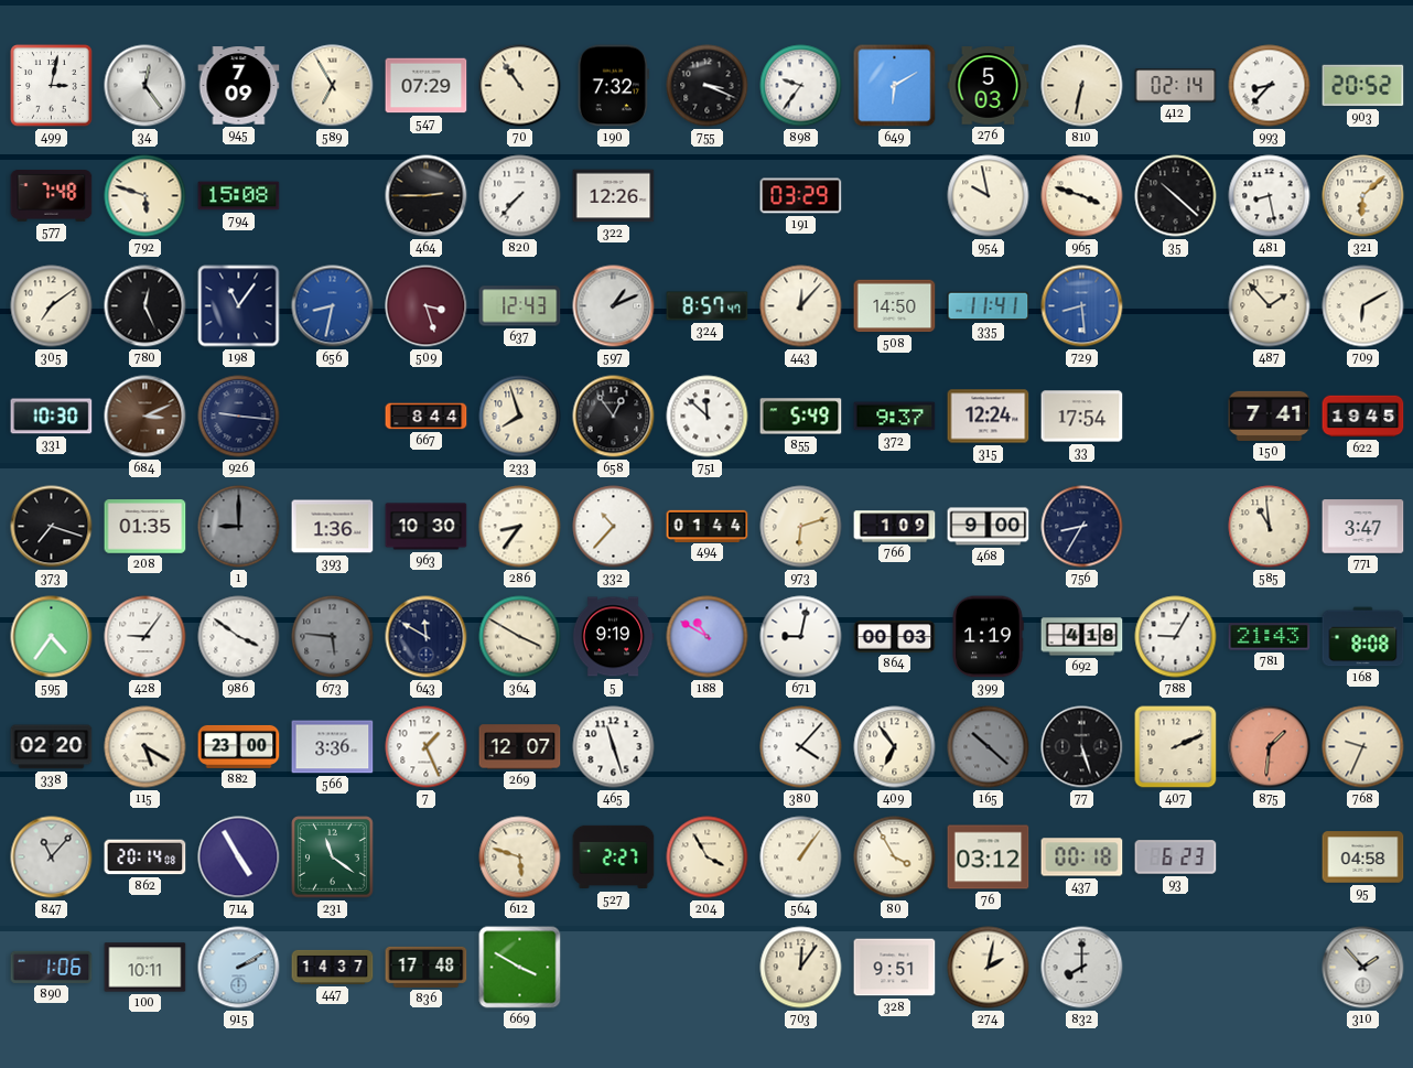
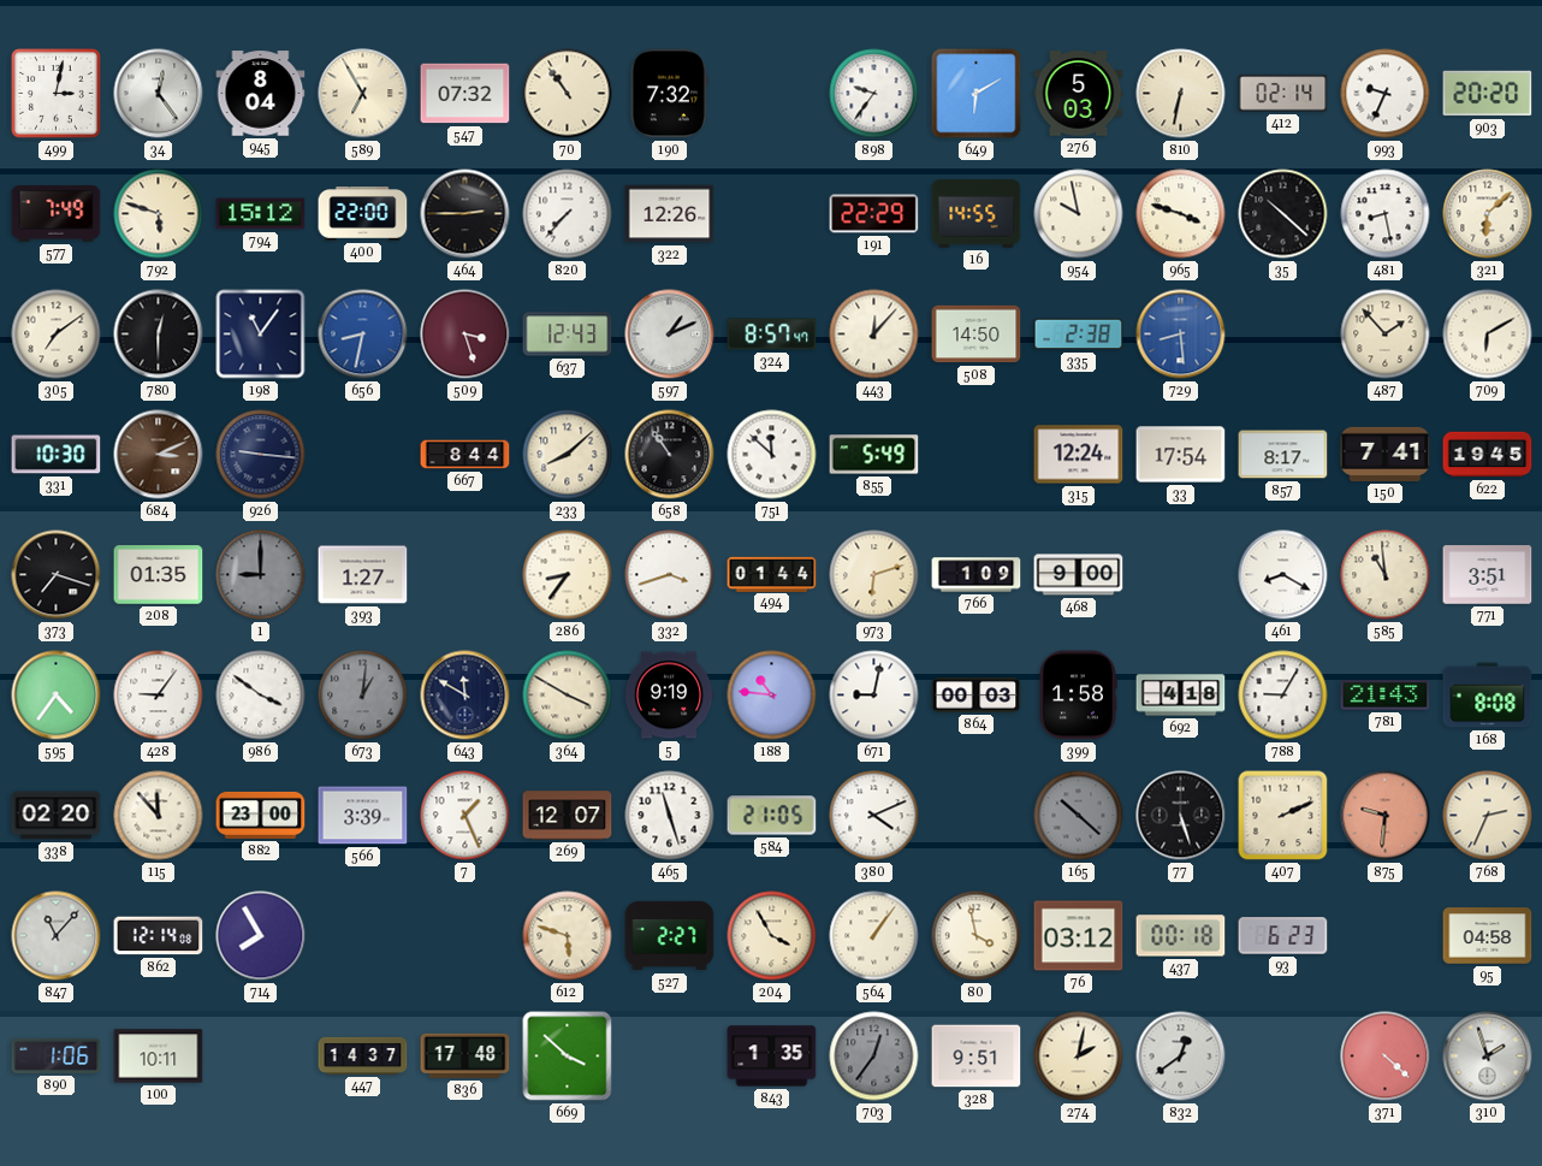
945: 7:09 -> 8:04 (261, 94)
547: 07:29 -> 07:32 (465, 94)
755: 3:19 -> none (708, 86)
993: 8:37 -> 9:34 (1386, 94)
903: 20:52 -> 20:20 (1488, 94)
577: 7:48 -> 7:49 (57, 214)
794: 15:08 -> 15:12 (261, 214)
400: none -> 22:00 (363, 214)
191: 03:29 -> 22:29 (874, 214)
16: none -> 14:55 (977, 214)
780: 12:26 -> 12:30 (159, 335)
335: 11:41 -> 2:38 (1079, 335)
233: 7:57 -> 8:08 (568, 455)
658: 12:54 -> 10:54 (670, 455)
372: 9:37 -> none (895, 417)
857: none -> 8:17 (1283, 455)
393: 1:36 -> 1:27 (363, 575)
963: 10:30 -> none (427, 527)
332: 10:37 -> 3:42 (670, 575)
756: 8:35 -> none (1082, 527)
461: none -> 8:20 (1283, 575)
771: 3:47 -> 3:51 (1488, 575)
673: 5:46 -> 1:01 (363, 696)
188: 10:50 -> 10:46 (772, 696)
399: 1:19 -> 1:58 (1078, 696)
115: 5:20 -> 11:53 (159, 816)
566: 3:36 -> 3:39 (363, 816)
584: none -> 21:05 (772, 816)
380: 4:07 -> 4:11 (874, 816)
409: 6:54 -> none (895, 747)
875: 1:31 -> 9:31 (1386, 816)
768: 9:34 -> 2:34 (1488, 816)
862: 20:14 -> 12:14 (159, 936)
714: 4:55 -> 7:55 (261, 936)
231: 11:21 -> none (333, 857)
80: 3:55 -> 3:58 (977, 936)
915: 2:10 -> none (239, 968)
669: 3:50 -> 3:52 (568, 1056)
843: none -> 1:35 (772, 1056)
703: 12:06 -> 12:36 (874, 1056)
703 dial: cream -> grey (874, 1056)
832: 8:00 -> 12:39 (1181, 1056)
371: none -> 4:22 (1386, 1056)
310: 1:53 -> 1:57 (1488, 1056)
